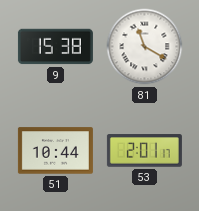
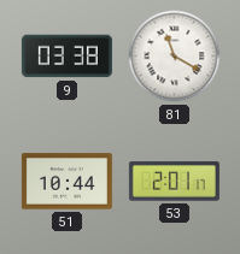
9: 15:38 -> 03:38 (66, 57)
